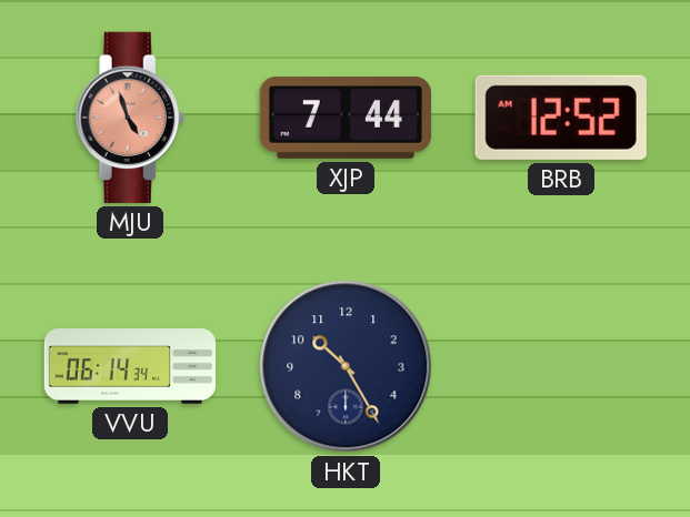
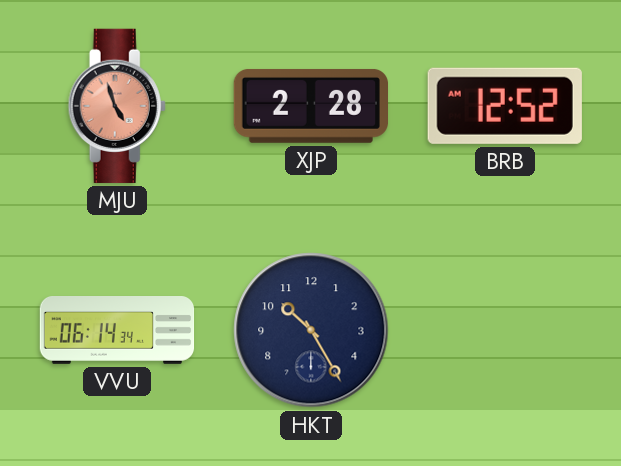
XJP: 7:44 -> 2:28 (310, 106)
